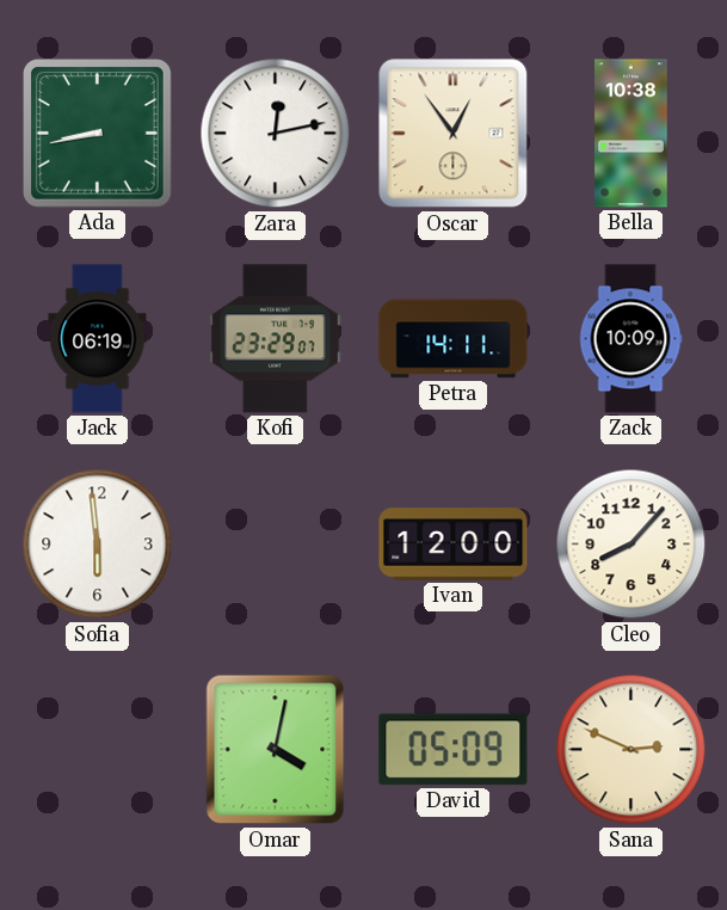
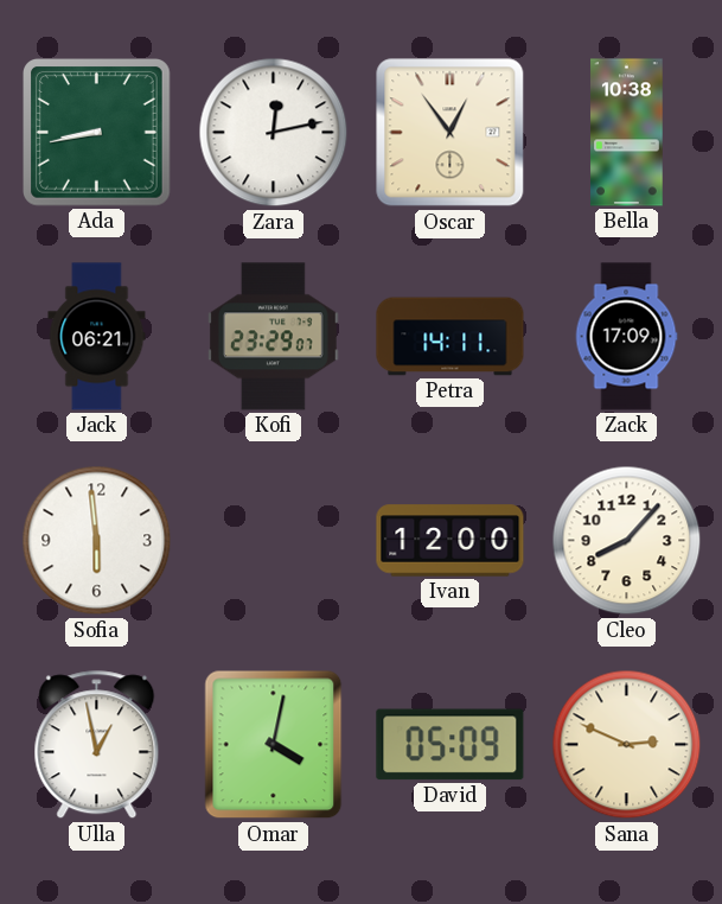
Jack: 06:19 -> 06:21 (97, 337)
Zack: 10:09 -> 17:09 (626, 337)
Ulla: none -> 12:58 (97, 745)
